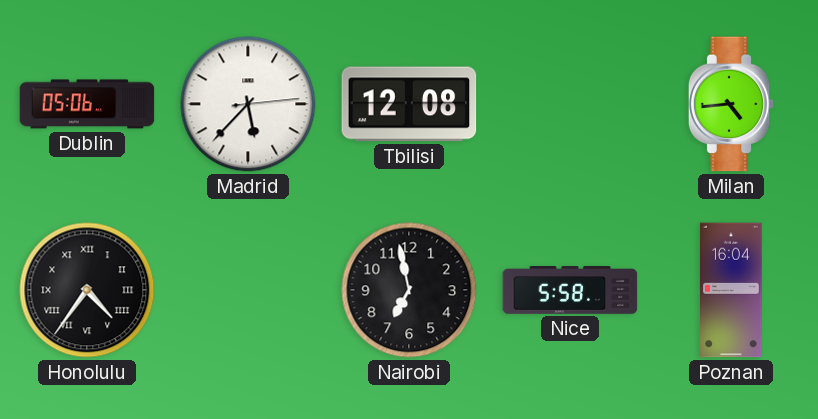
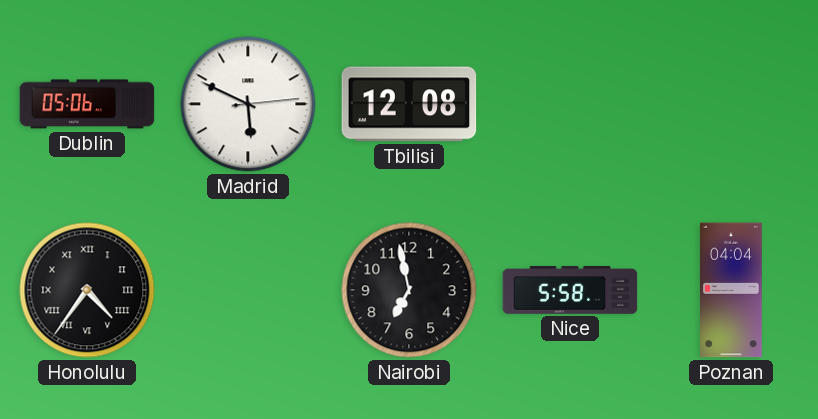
Madrid: 5:37 -> 5:49 (248, 104)
Milan: 4:44 -> none (731, 104)
Poznan: 16:04 -> 04:04 (732, 290)
